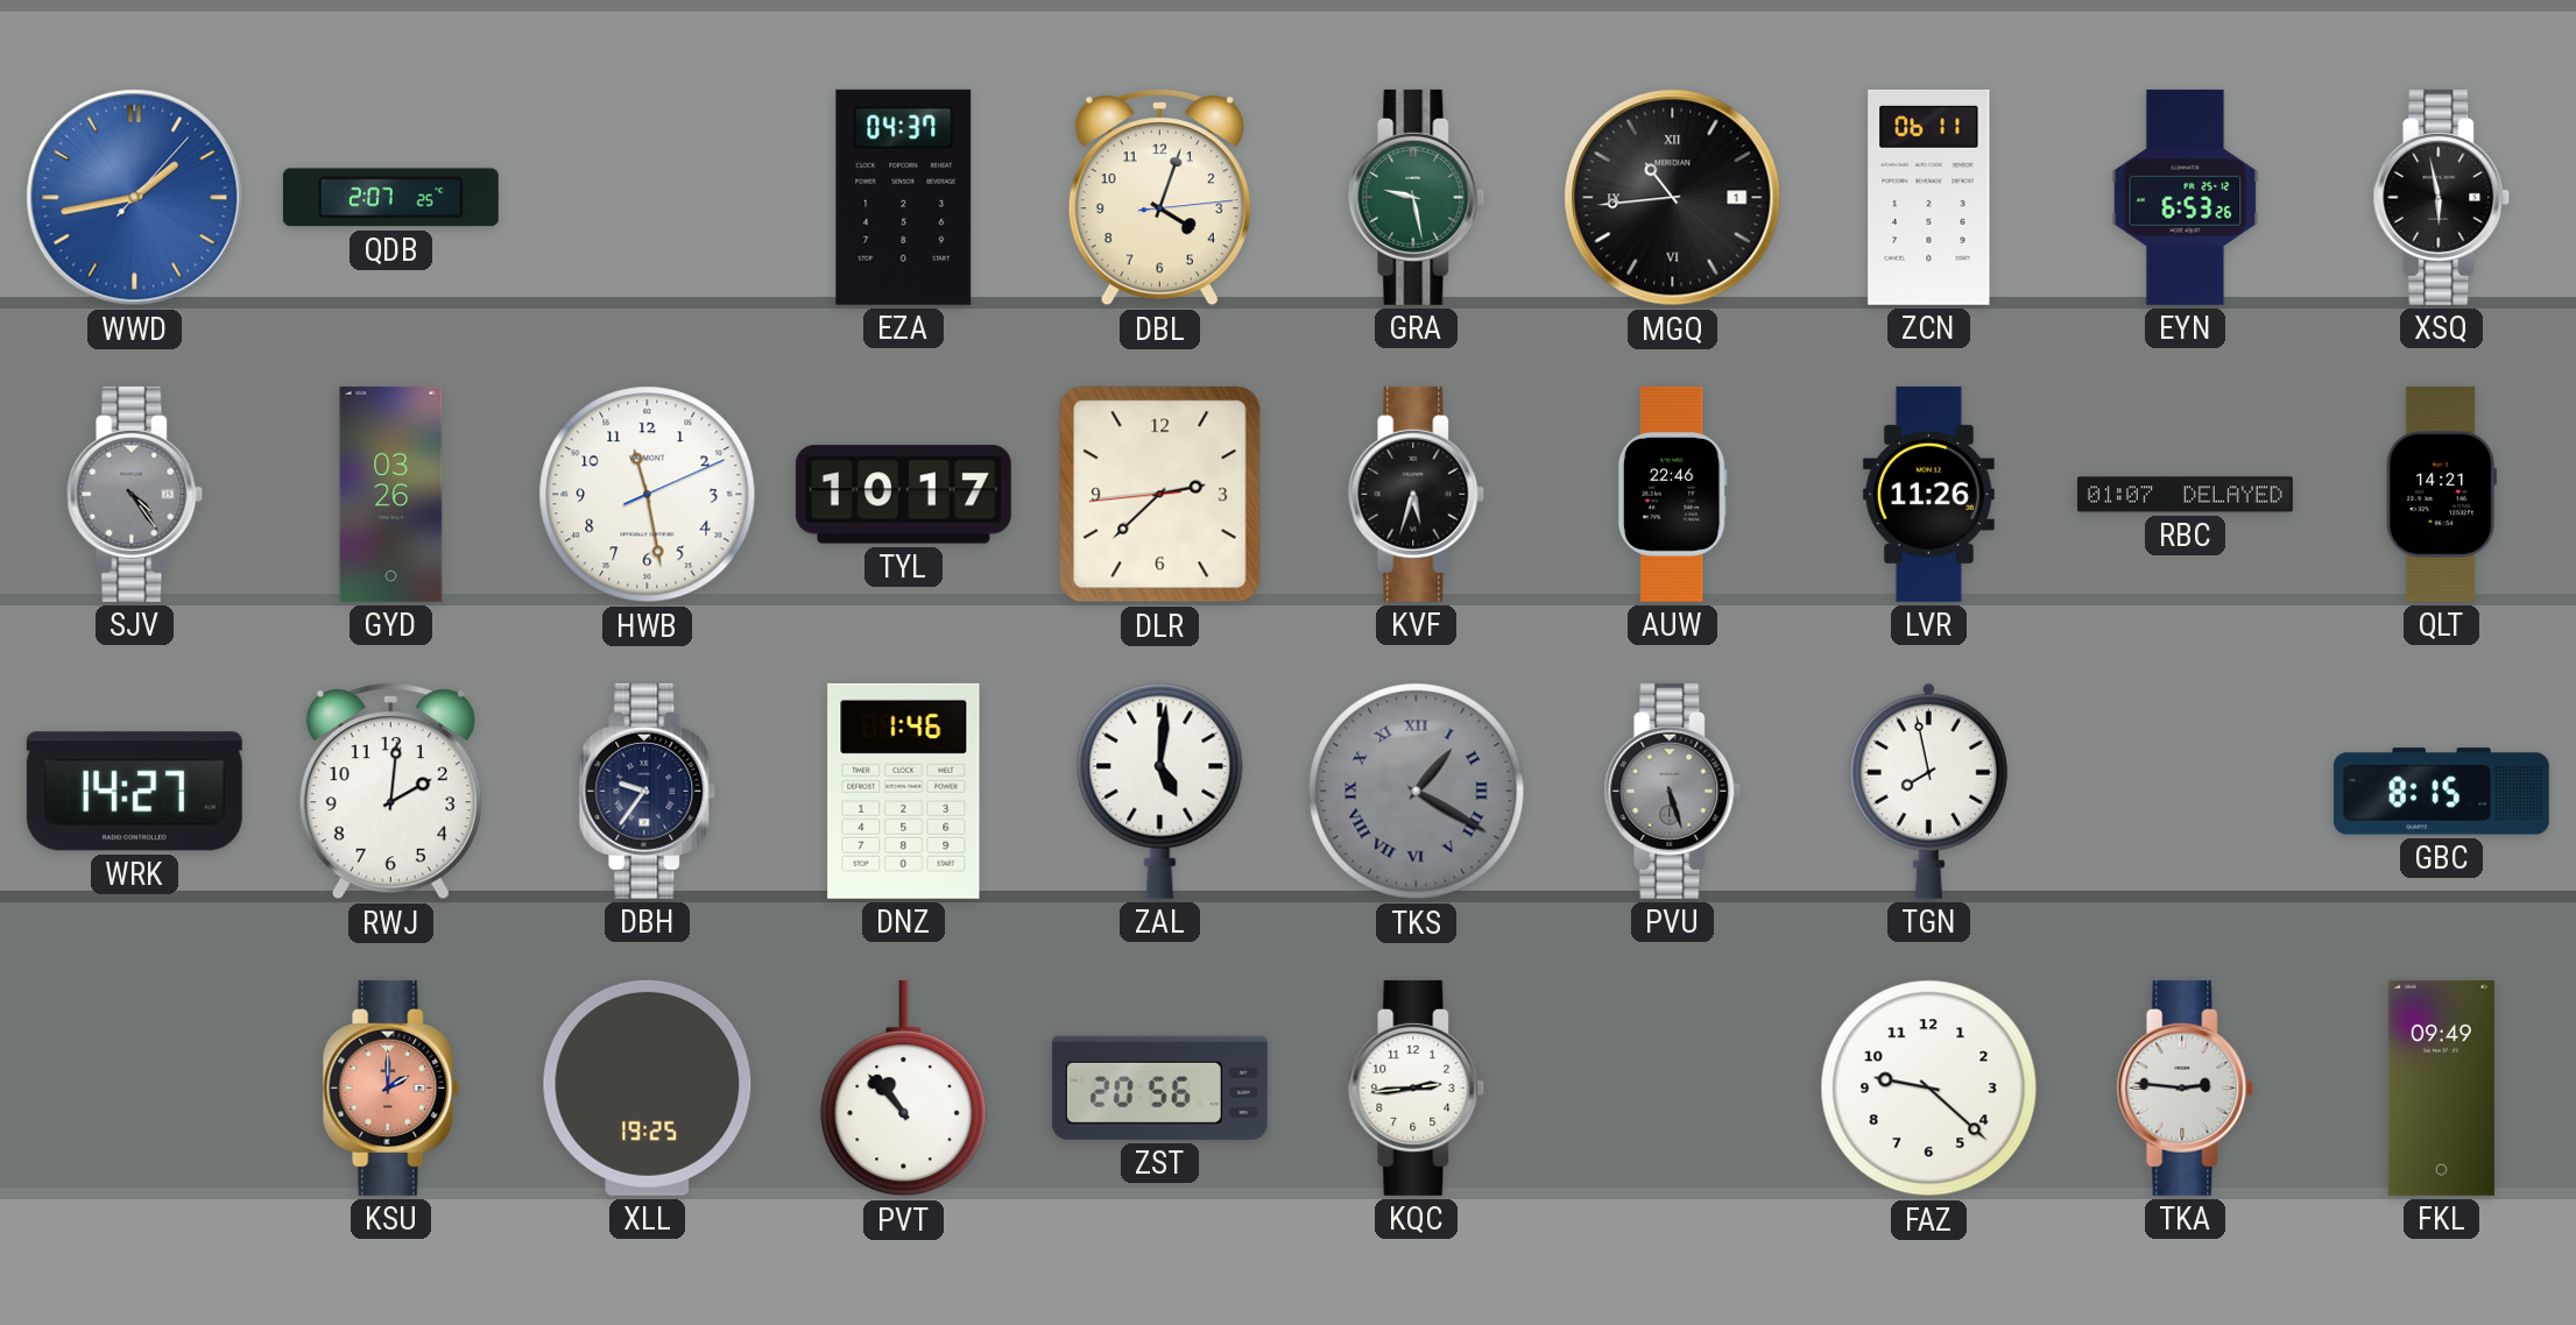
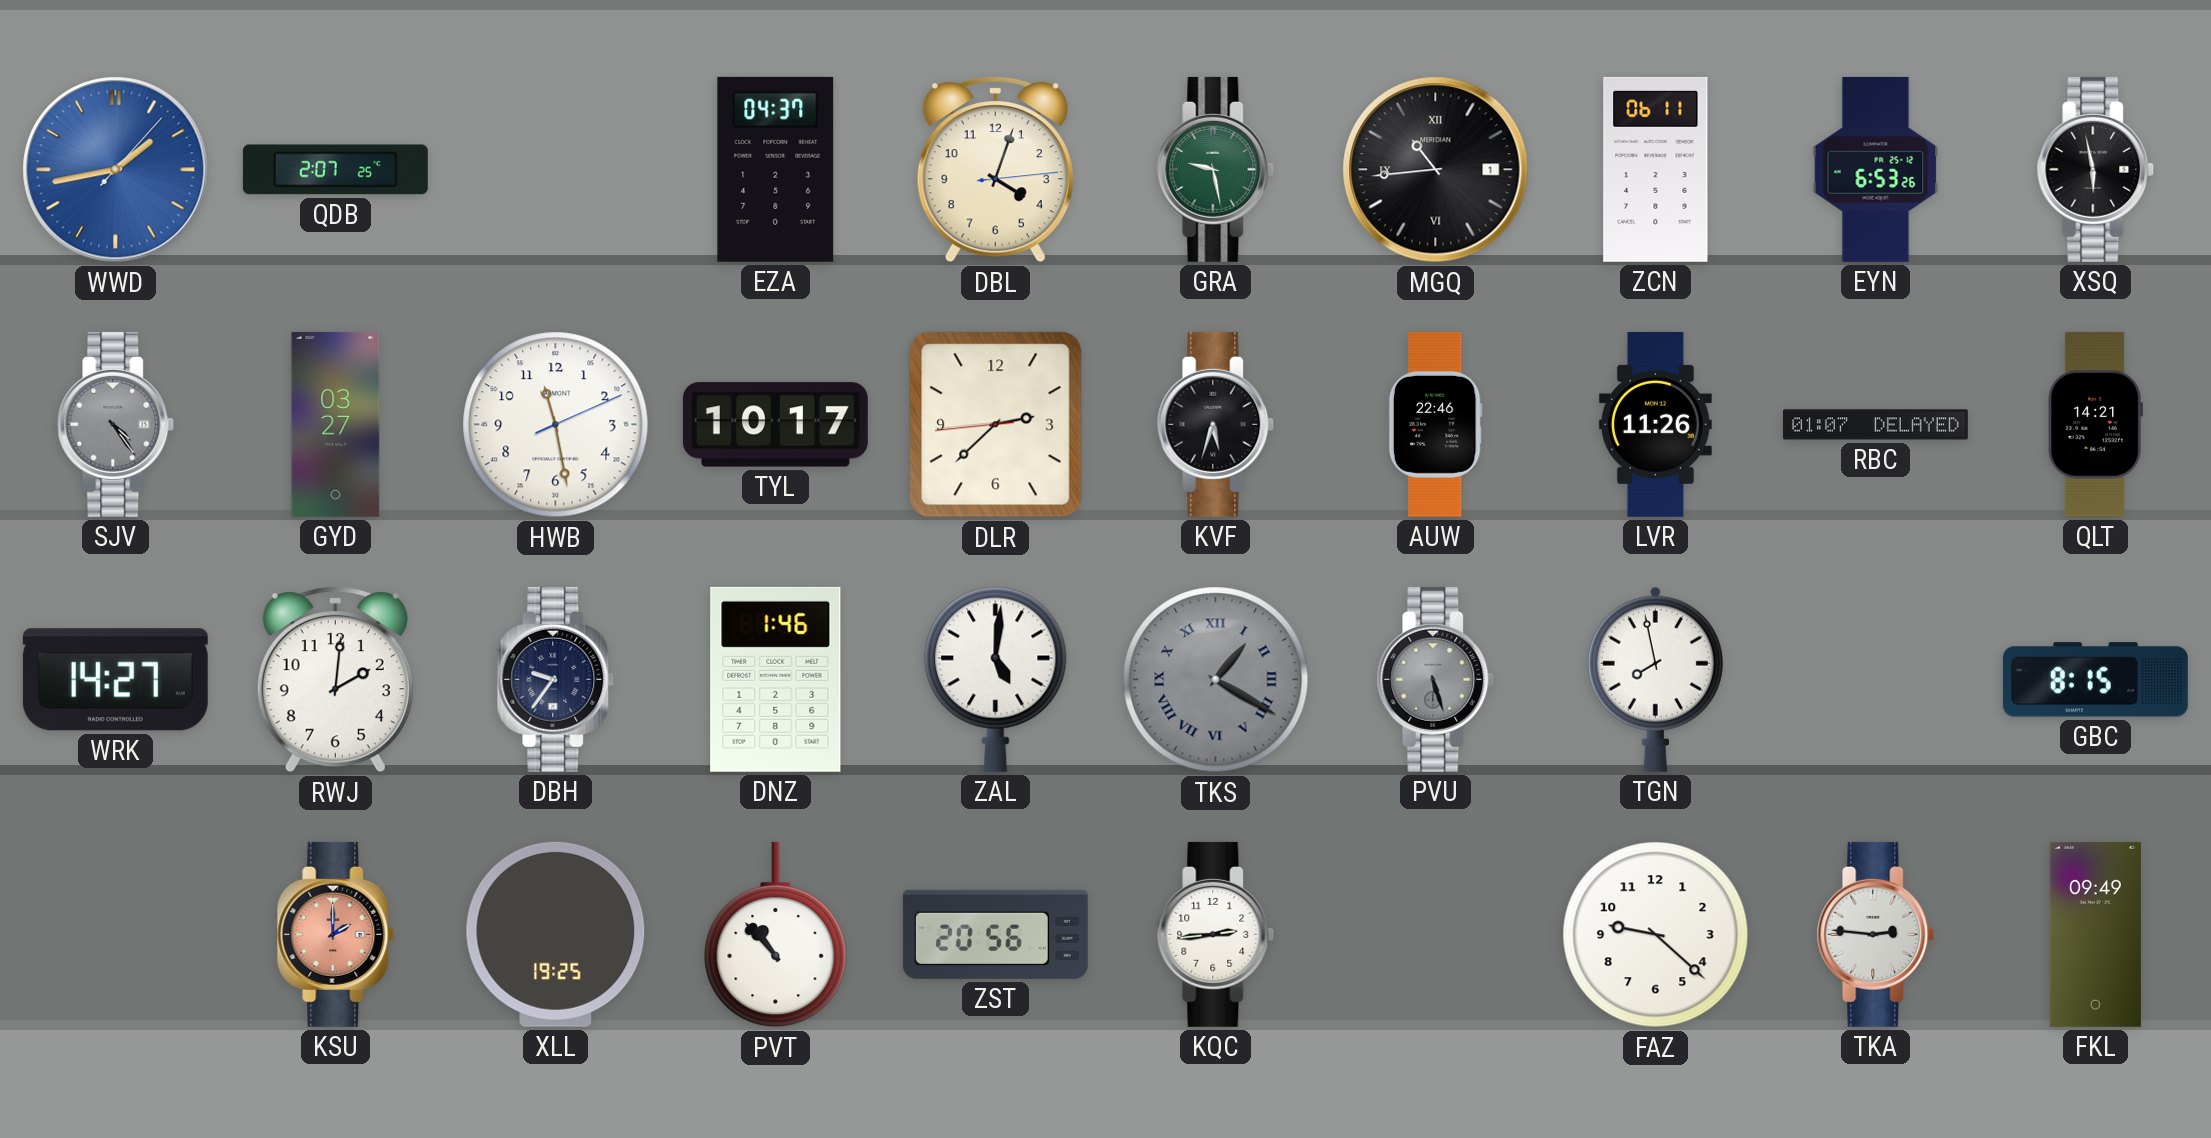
GYD: 03:26 -> 03:27 (336, 424)
